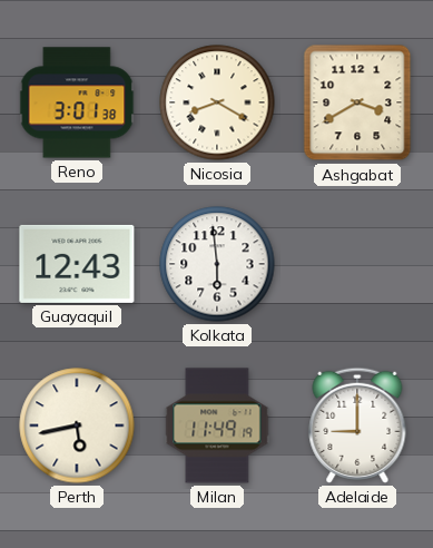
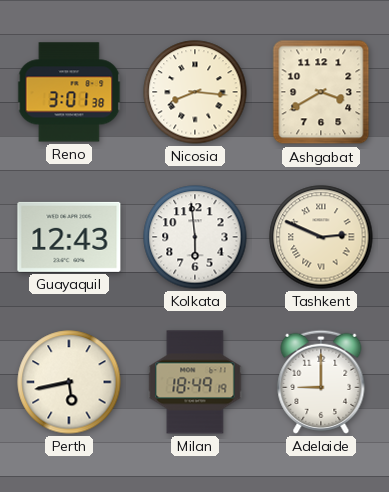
Nicosia: 8:20 -> 8:16 (195, 92)
Tashkent: none -> 2:49 (321, 237)
Milan: 11:49 -> 18:49 (195, 382)
